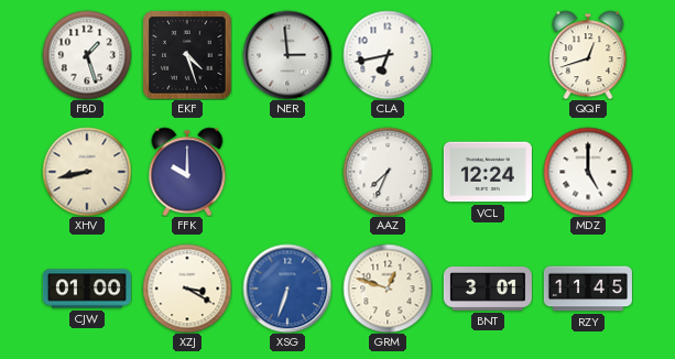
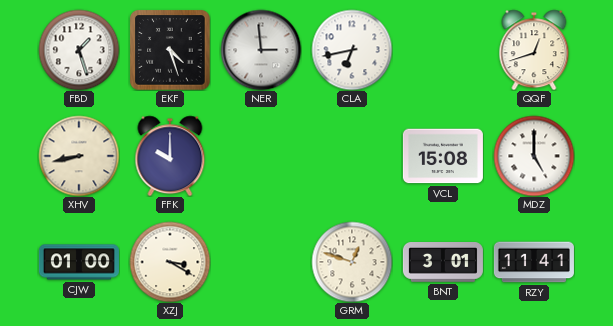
AAZ: 7:34 -> none (388, 172)
VCL: 12:24 -> 15:08 (443, 156)
XSG: 6:33 -> none (287, 289)
RZY: 11:45 -> 11:41 (534, 262)
